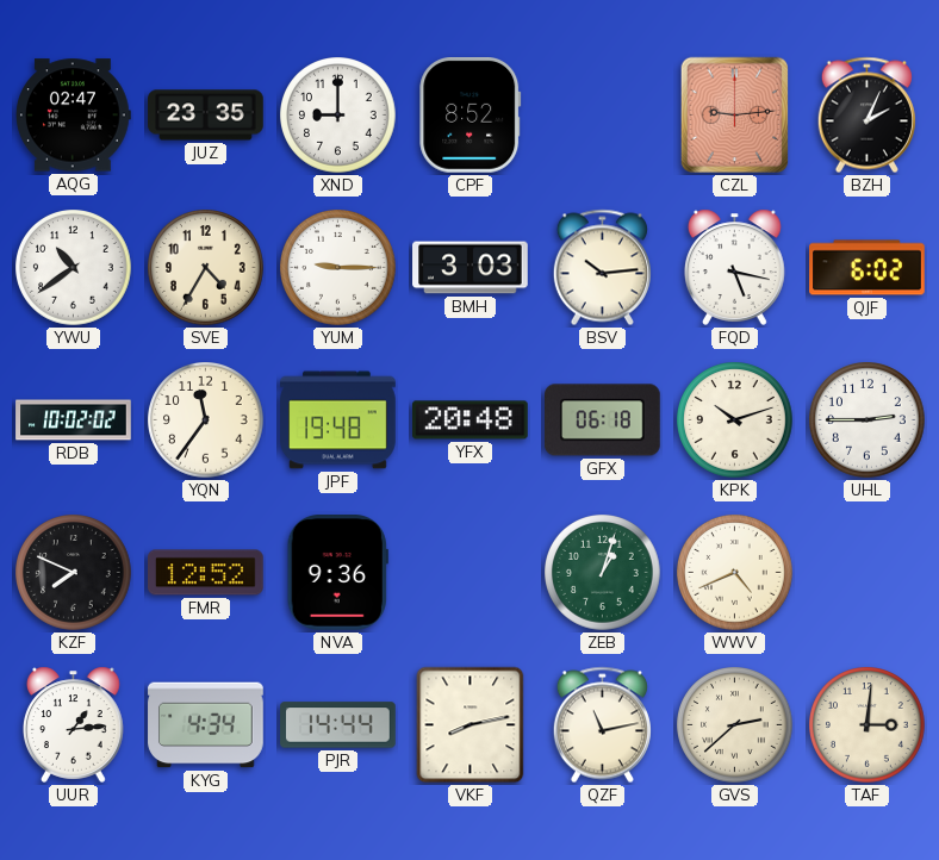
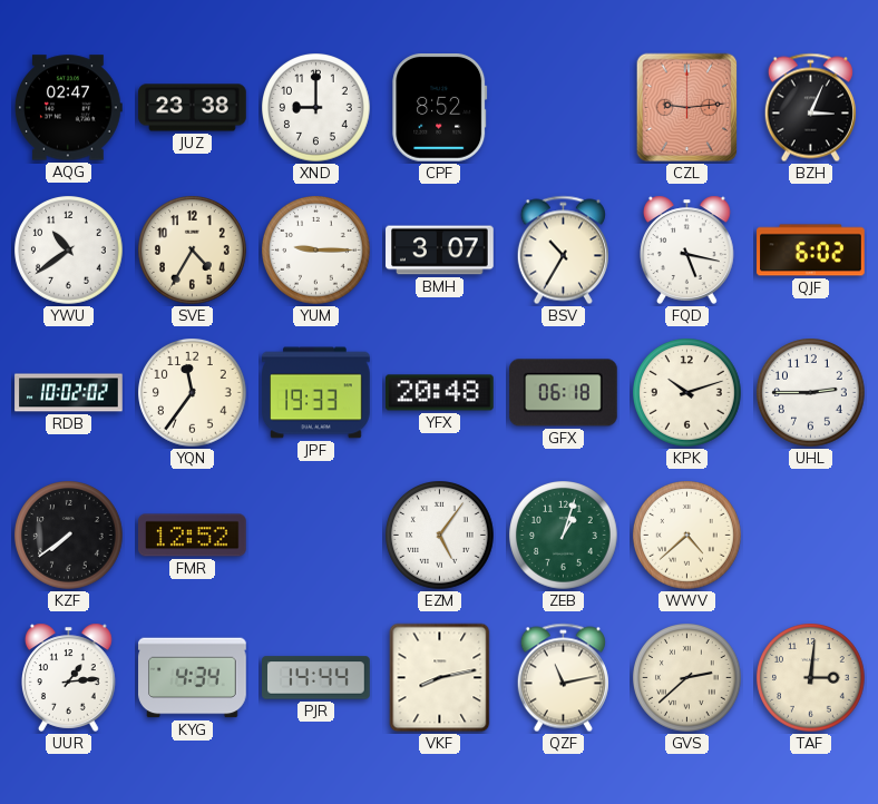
JUZ: 23:35 -> 23:38 (193, 108)
BZH: 2:04 -> 3:04 (810, 108)
BMH: 3:03 -> 3:07 (440, 251)
BSV: 10:14 -> 10:35 (563, 251)
JPF: 19:48 -> 19:33 (316, 393)
KZF: 7:49 -> 7:39 (69, 536)
NVA: 9:36 -> none (337, 573)
EZM: none -> 5:06 (440, 536)
WWV: 4:41 -> 4:38 (687, 536)
